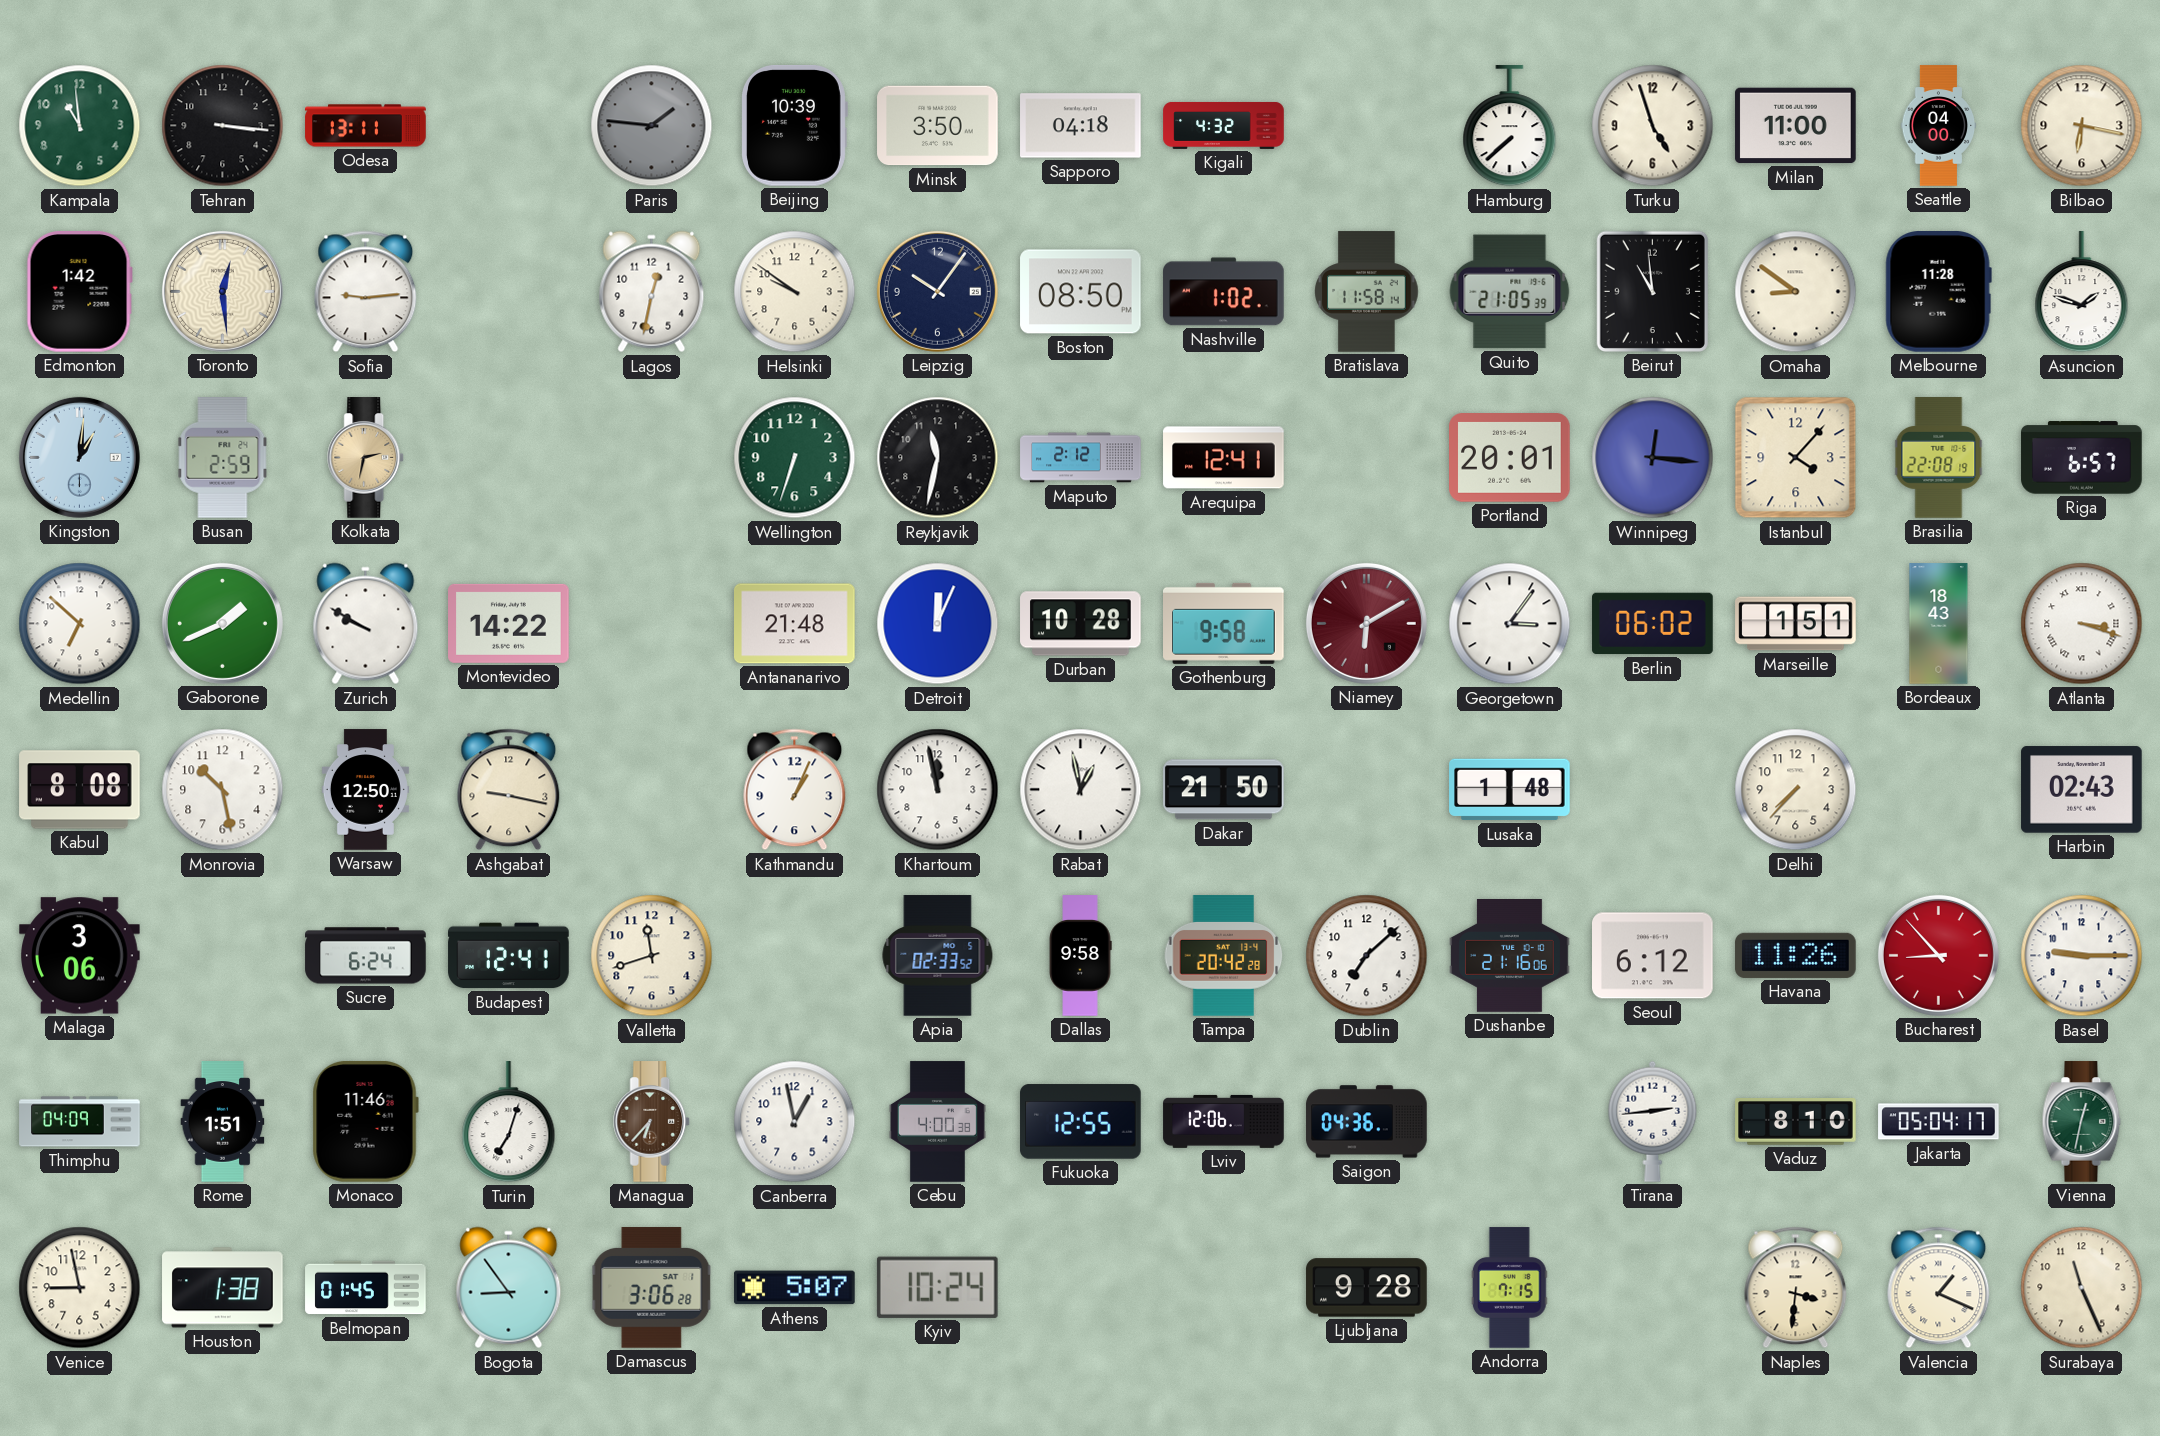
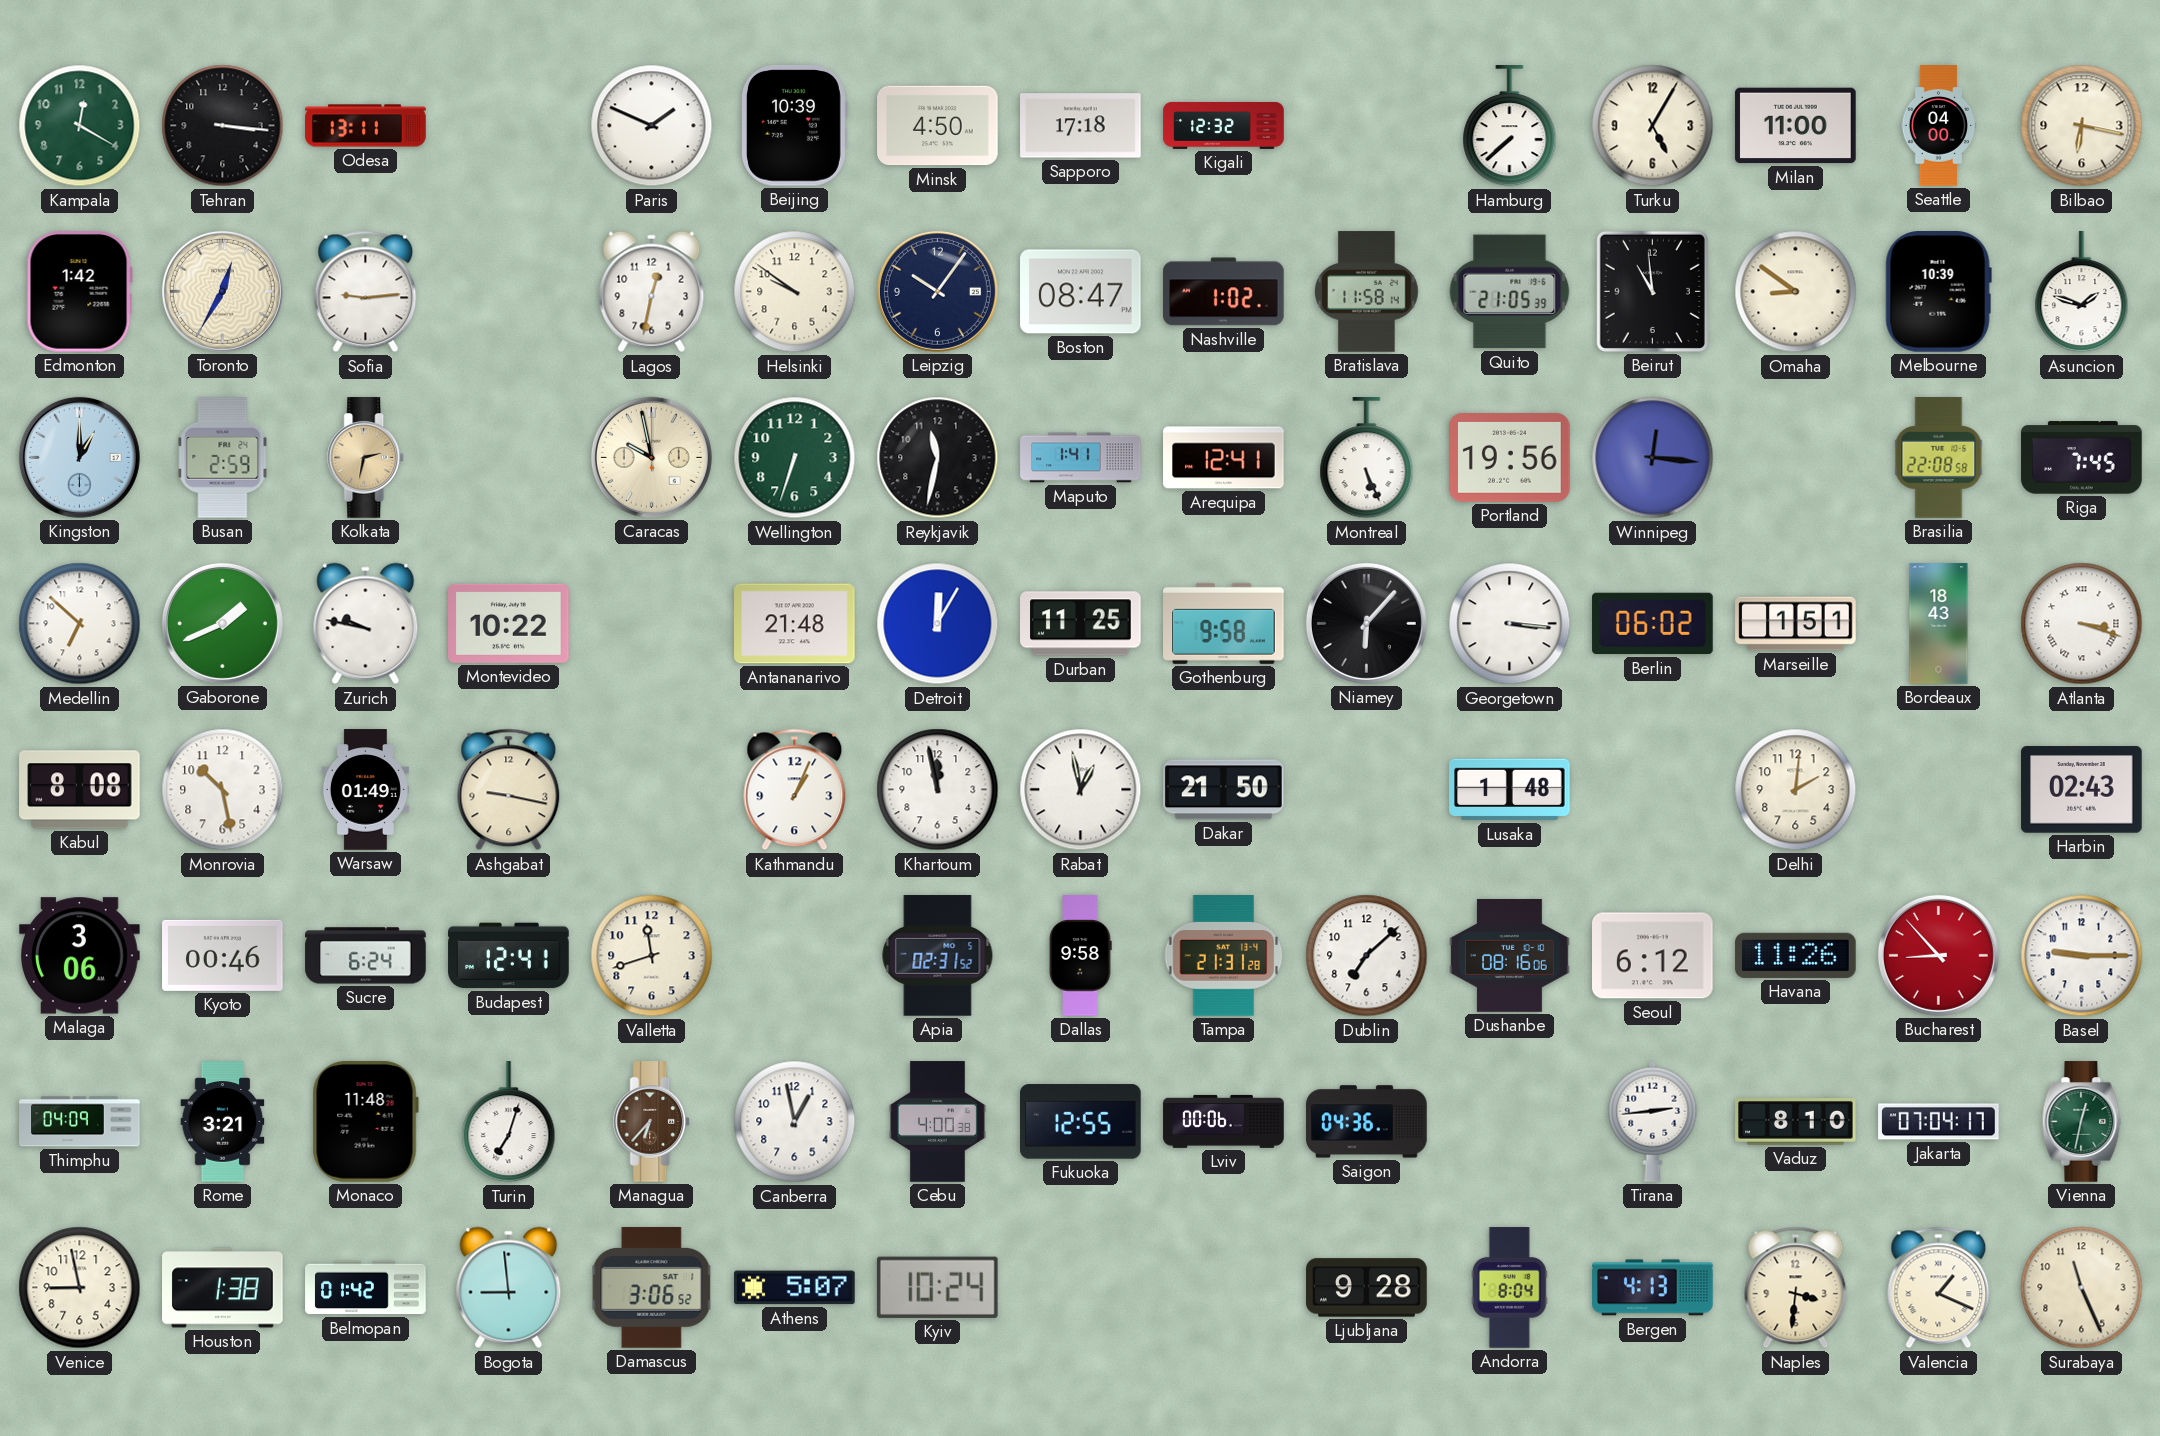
Kampala: 10:59 -> 12:20 (80, 126)
Paris: 1:46 -> 1:49 (652, 126)
Paris dial: grey -> white (652, 126)
Minsk: 3:50 -> 4:50 (938, 126)
Sapporo: 04:18 -> 17:18 (1081, 126)
Kigali: 4:32 -> 12:32 (1224, 125)
Turku: 4:57 -> 5:05 (1653, 126)
Toronto: 12:29 -> 12:35 (222, 291)
Boston: 08:50 -> 08:47 (1081, 292)
Melbourne: 11:28 -> 10:39 (1938, 292)
Kingston: 1:01 -> 1:00 (79, 457)
Caracas: none -> 9:58 (651, 457)
Maputo: 2:12 -> 1:41 (1081, 458)
Montreal: none -> 5:26 (1367, 458)
Portland: 20:01 -> 19:56 (1510, 458)
Istanbul: 4:07 -> none (1796, 458)
Brasilia: 22:08:19 -> 22:08:58 (1939, 458)
Riga: 6:57 -> 7:45 (2082, 458)
Zurich: 9:50 -> 9:47 (366, 624)
Montevideo: 14:22 -> 10:22 (509, 623)
Detroit: 12:04 -> 12:05 (938, 624)
Durban: 10:28 -> 11:25 (1081, 624)
Niamey: 6:10 -> 6:07 (1366, 623)
Niamey dial: burgundy -> black (1366, 623)
Georgetown: 3:06 -> 3:16 (1510, 624)
Warsaw: 12:50 -> 01:49 (365, 790)
Delhi: 7:37 -> 2:01 (1796, 790)
Kyoto: none -> 00:46 (223, 955)
Apia: 02:33 -> 02:31 (938, 956)
Tampa: 20:42 -> 21:31 (1224, 956)
Dushanbe: 21:16 -> 08:16 (1510, 956)
Rome: 1:51 -> 3:21 (223, 1122)
Monaco: 11:46 -> 11:48 (365, 1122)
Lviv: 12:06 -> 00:06 (1224, 1121)
Jakarta: 05:04 -> 07:04 (1939, 1122)
Belmopan: 01:45 -> 01:42 (366, 1288)
Bogota: 8:54 -> 8:59 (509, 1288)
Damascus: 3:06:28 -> 3:06:52 (652, 1288)
Andorra: 7:15 -> 8:04 (1509, 1288)
Bergen: none -> 4:13 (1653, 1288)
